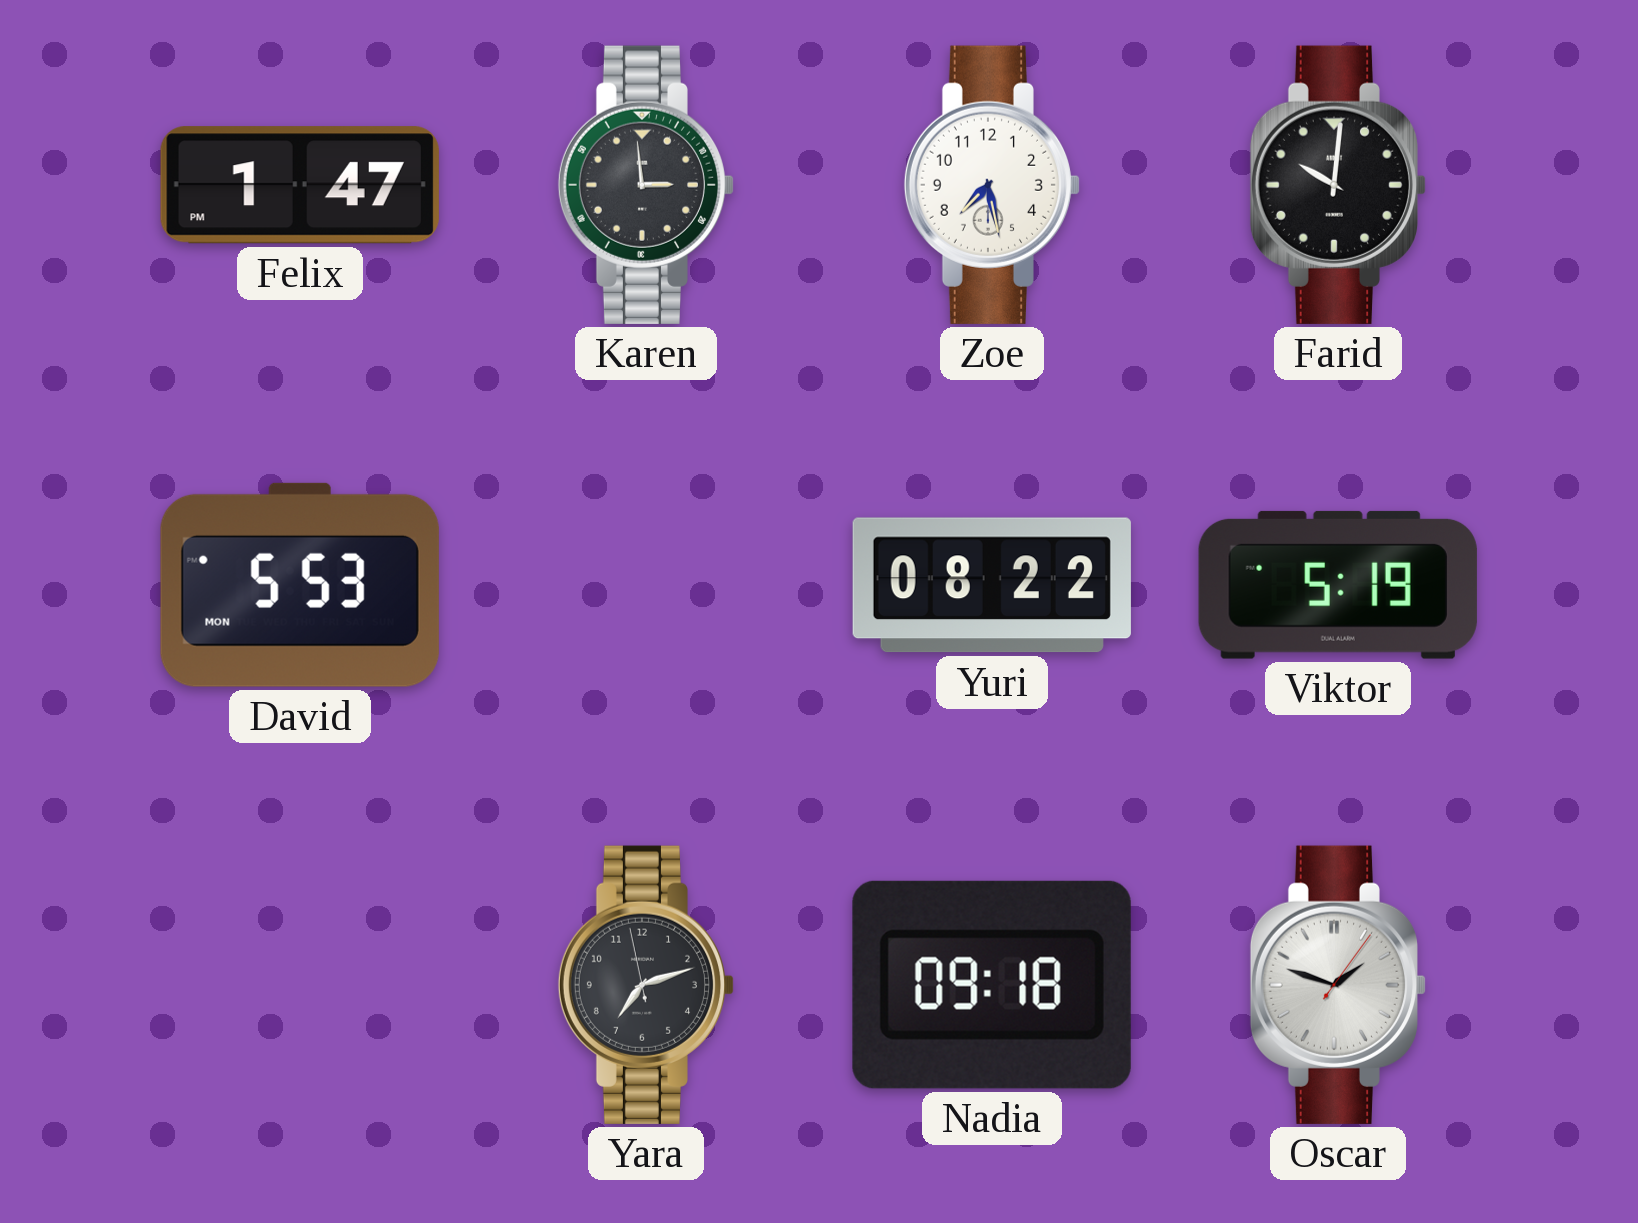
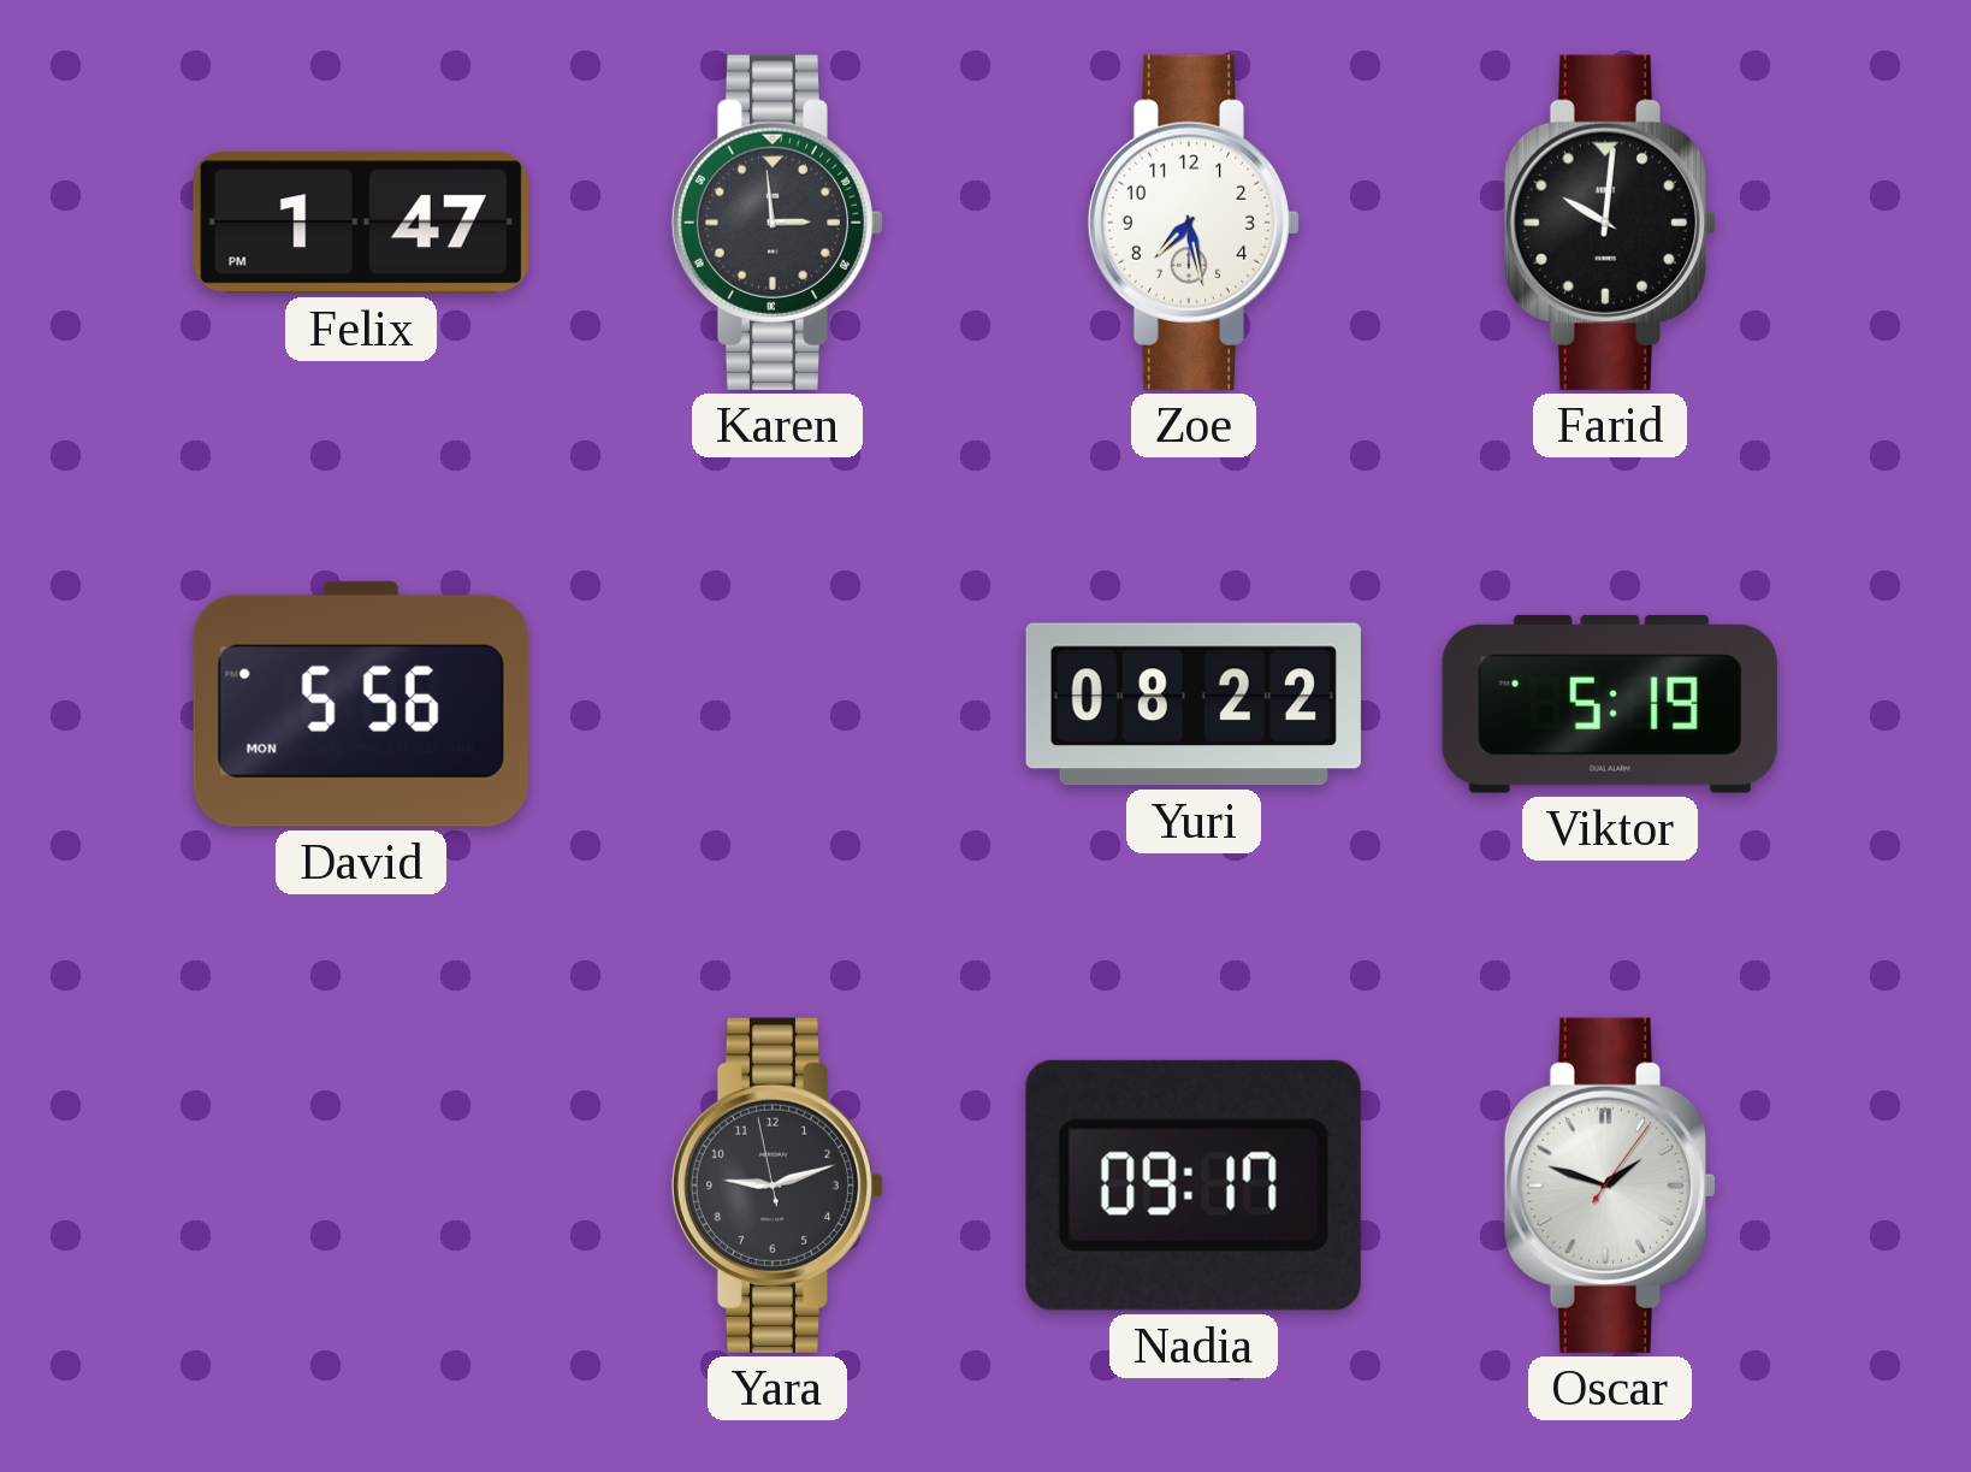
David: 5:53 -> 5:56 (361, 704)
Yara: 7:11 -> 9:11 (777, 1186)
Nadia: 09:18 -> 09:17 (1194, 1186)
